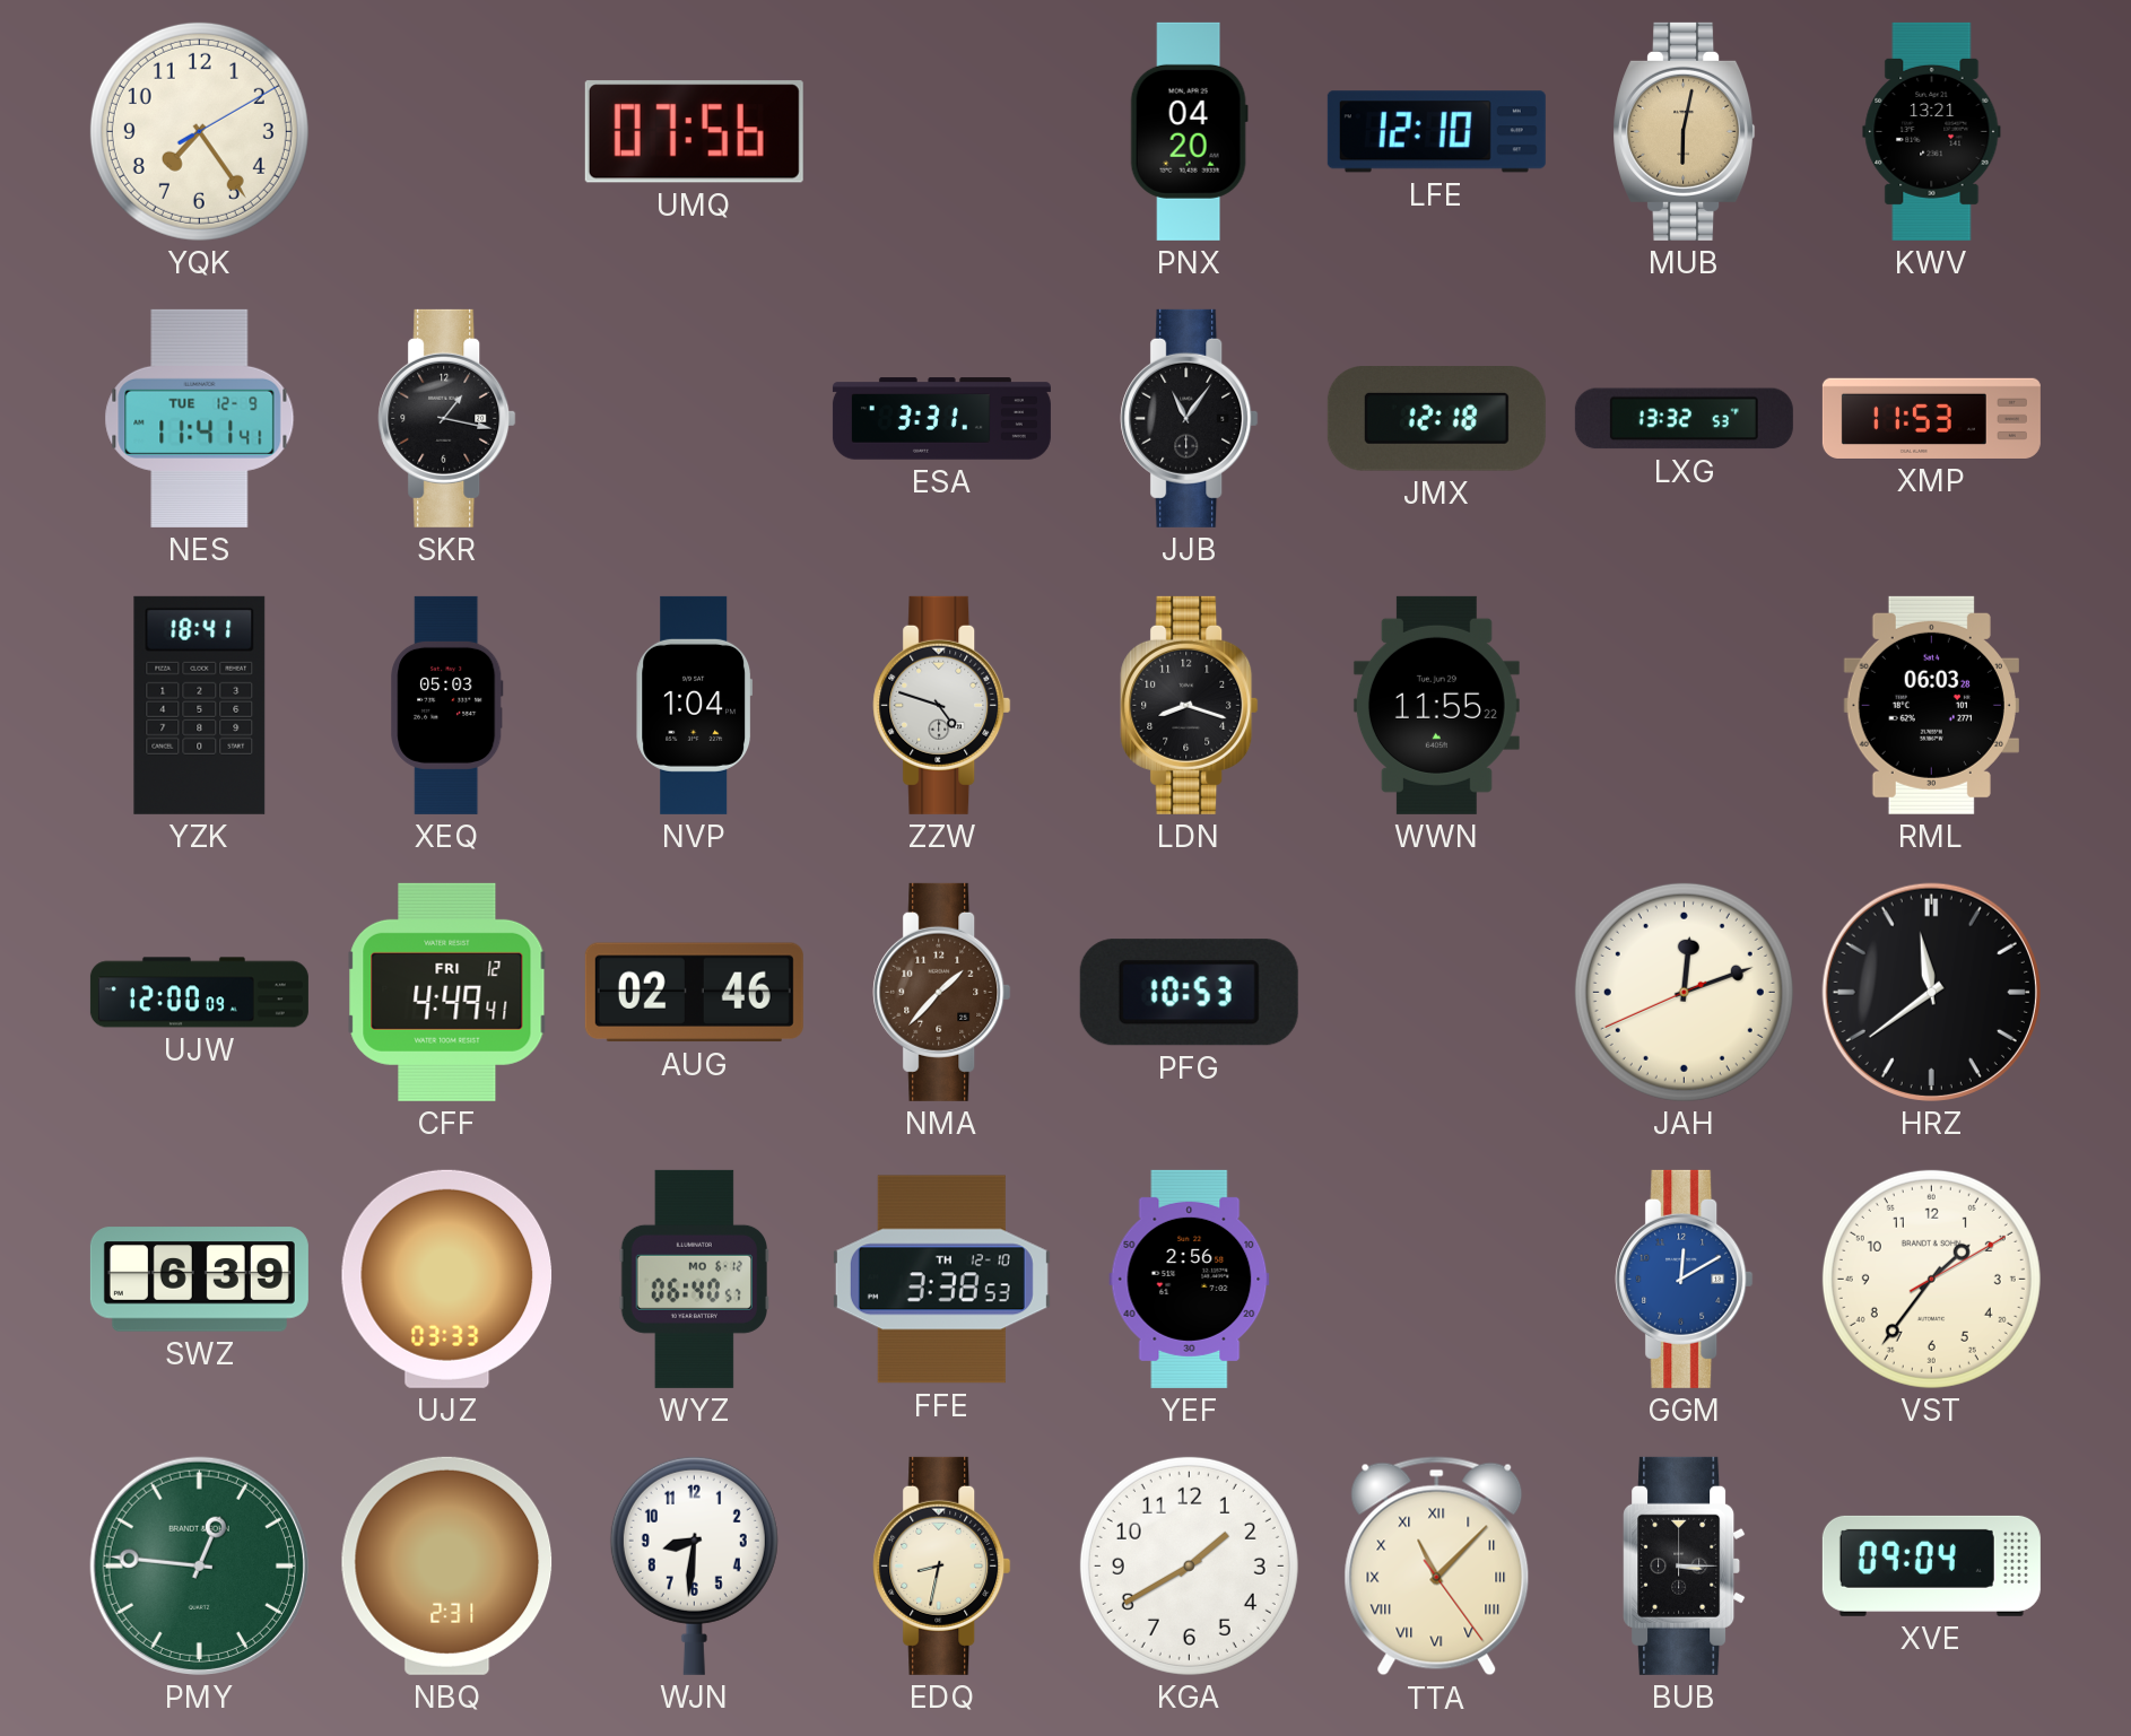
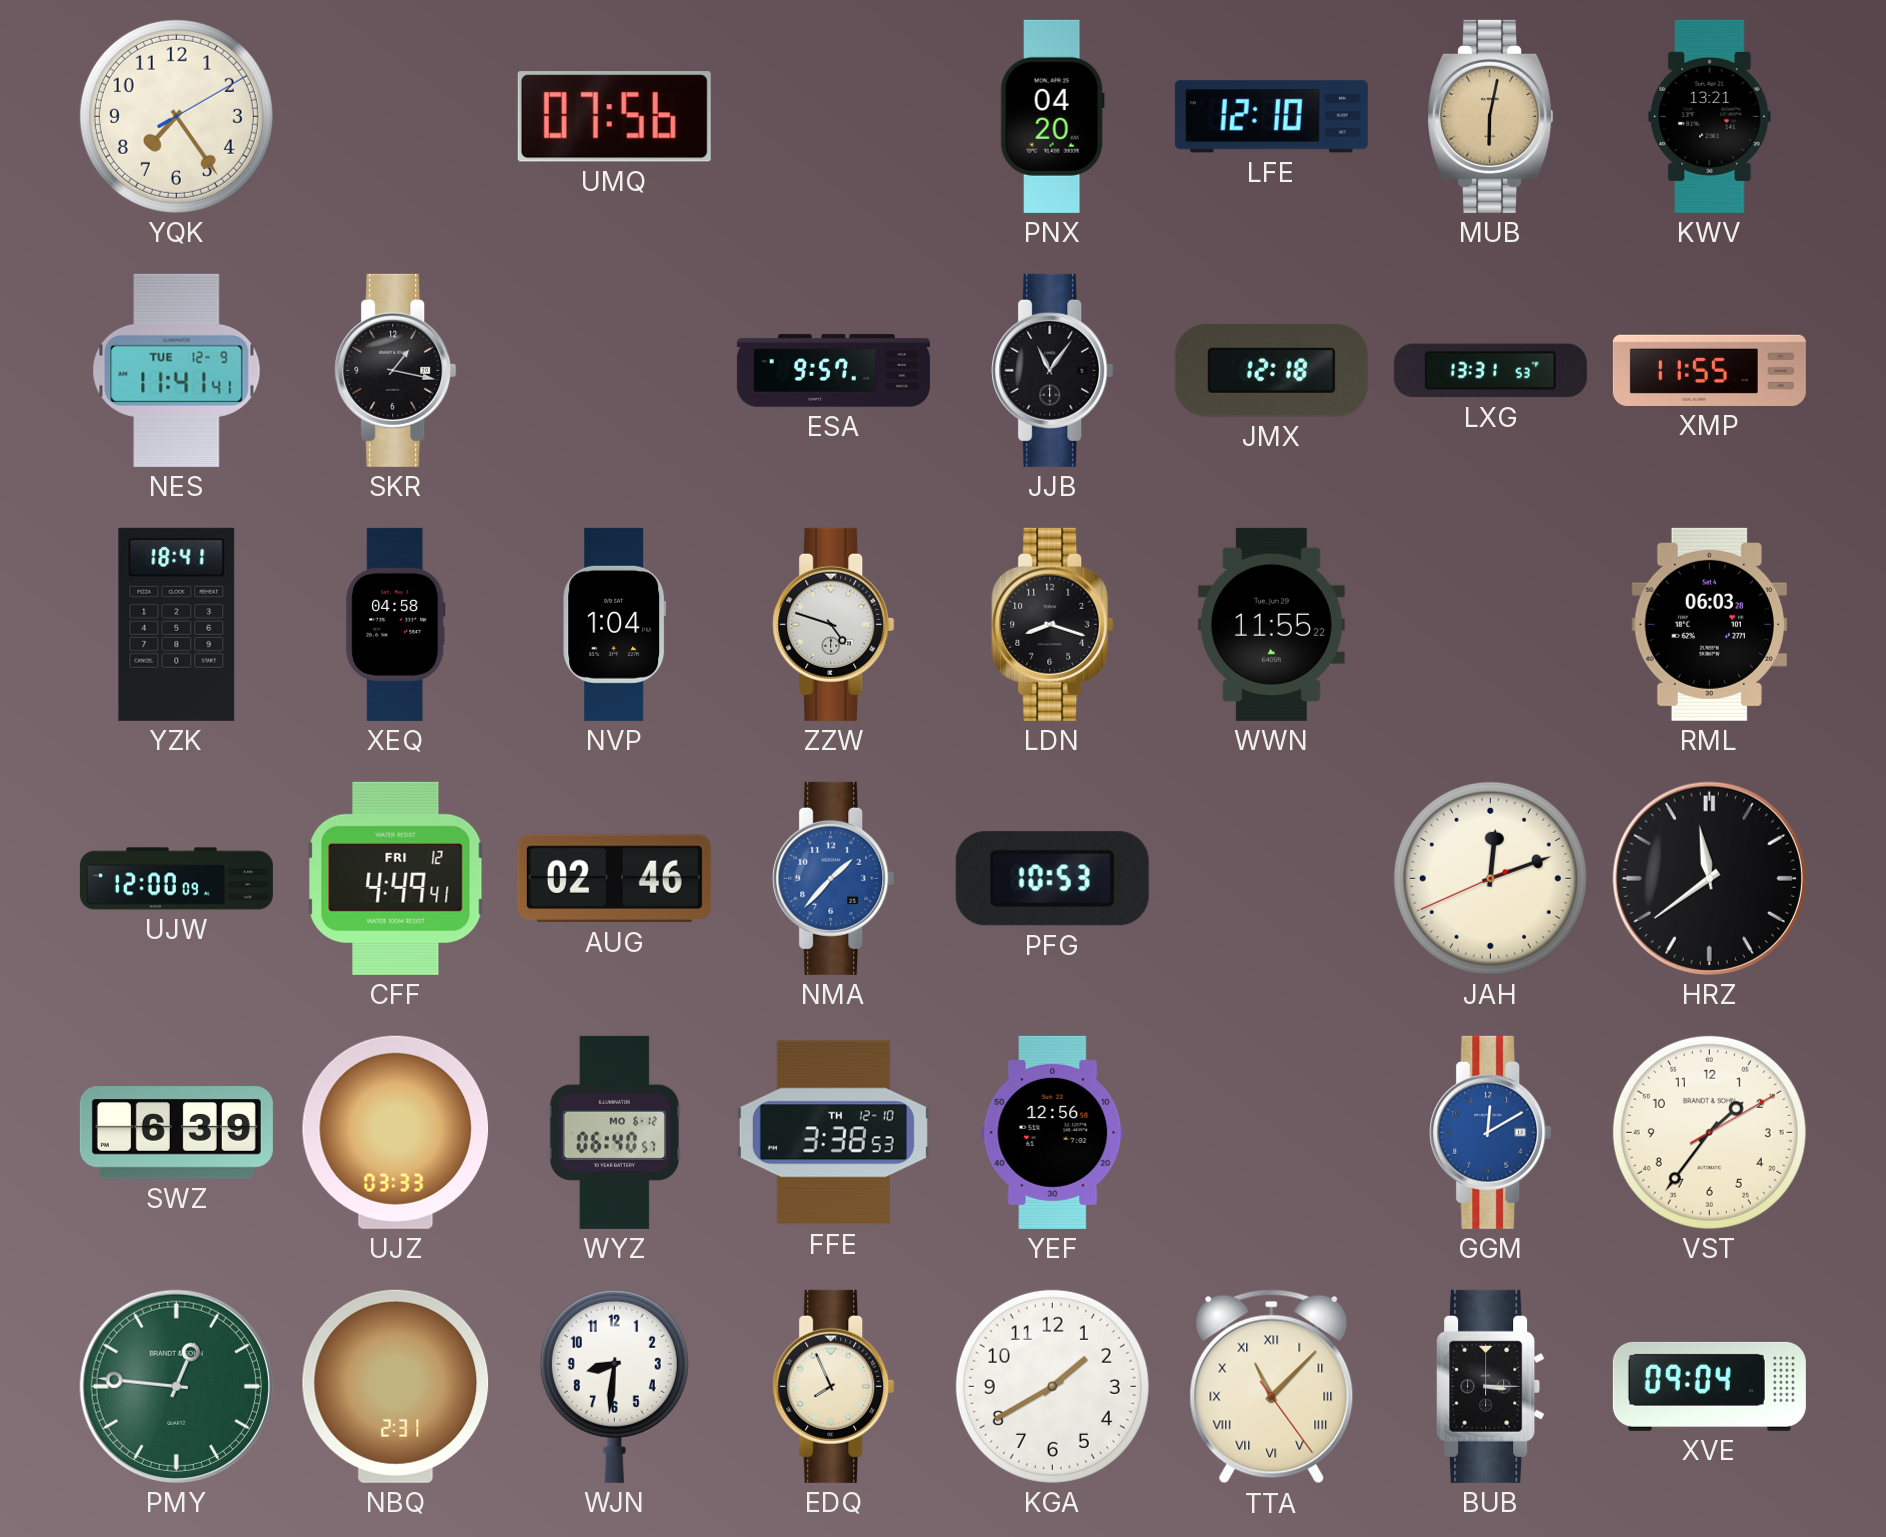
ESA: 3:31 -> 9:57 (833, 371)
LXG: 13:32 -> 13:31 (1490, 371)
XMP: 11:53 -> 11:55 (1709, 370)
XEQ: 05:03 -> 04:58 (396, 624)
NMA dial: brown -> blue (834, 878)
YEF: 2:56 -> 12:56 (1053, 1132)
EDQ: 8:32 -> 7:56 (834, 1386)
